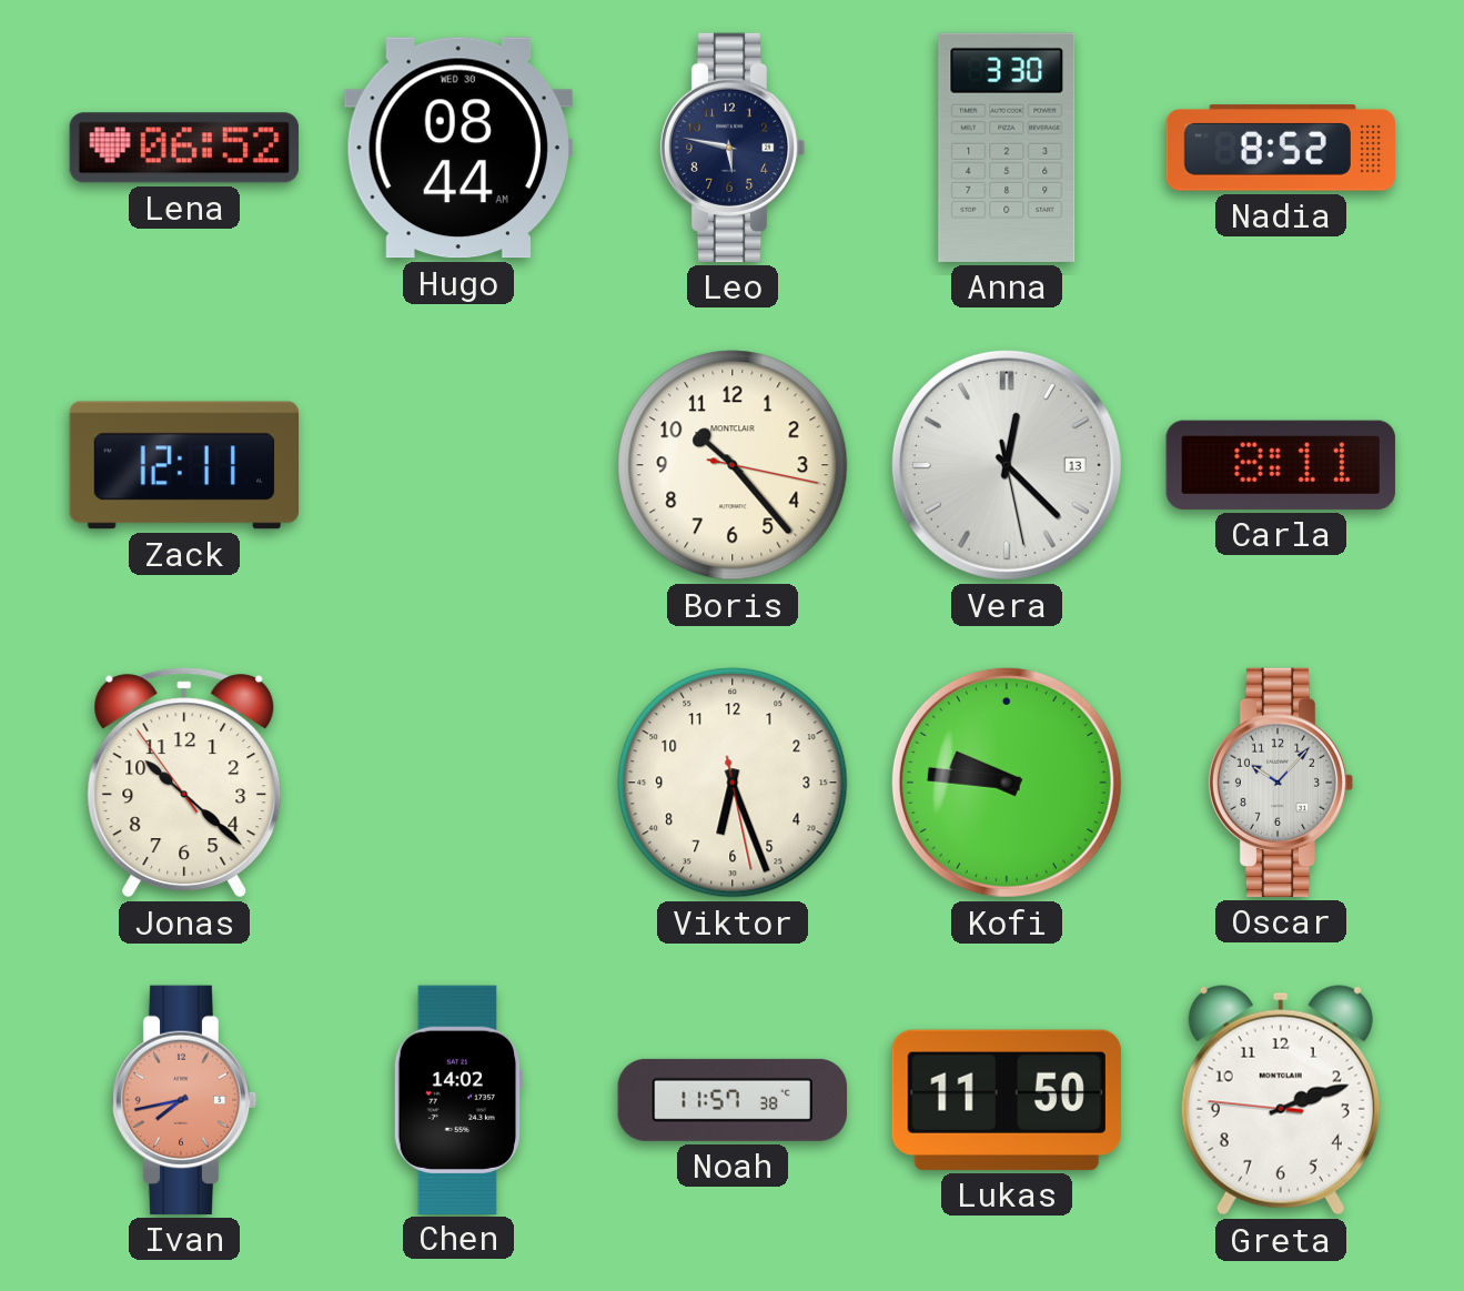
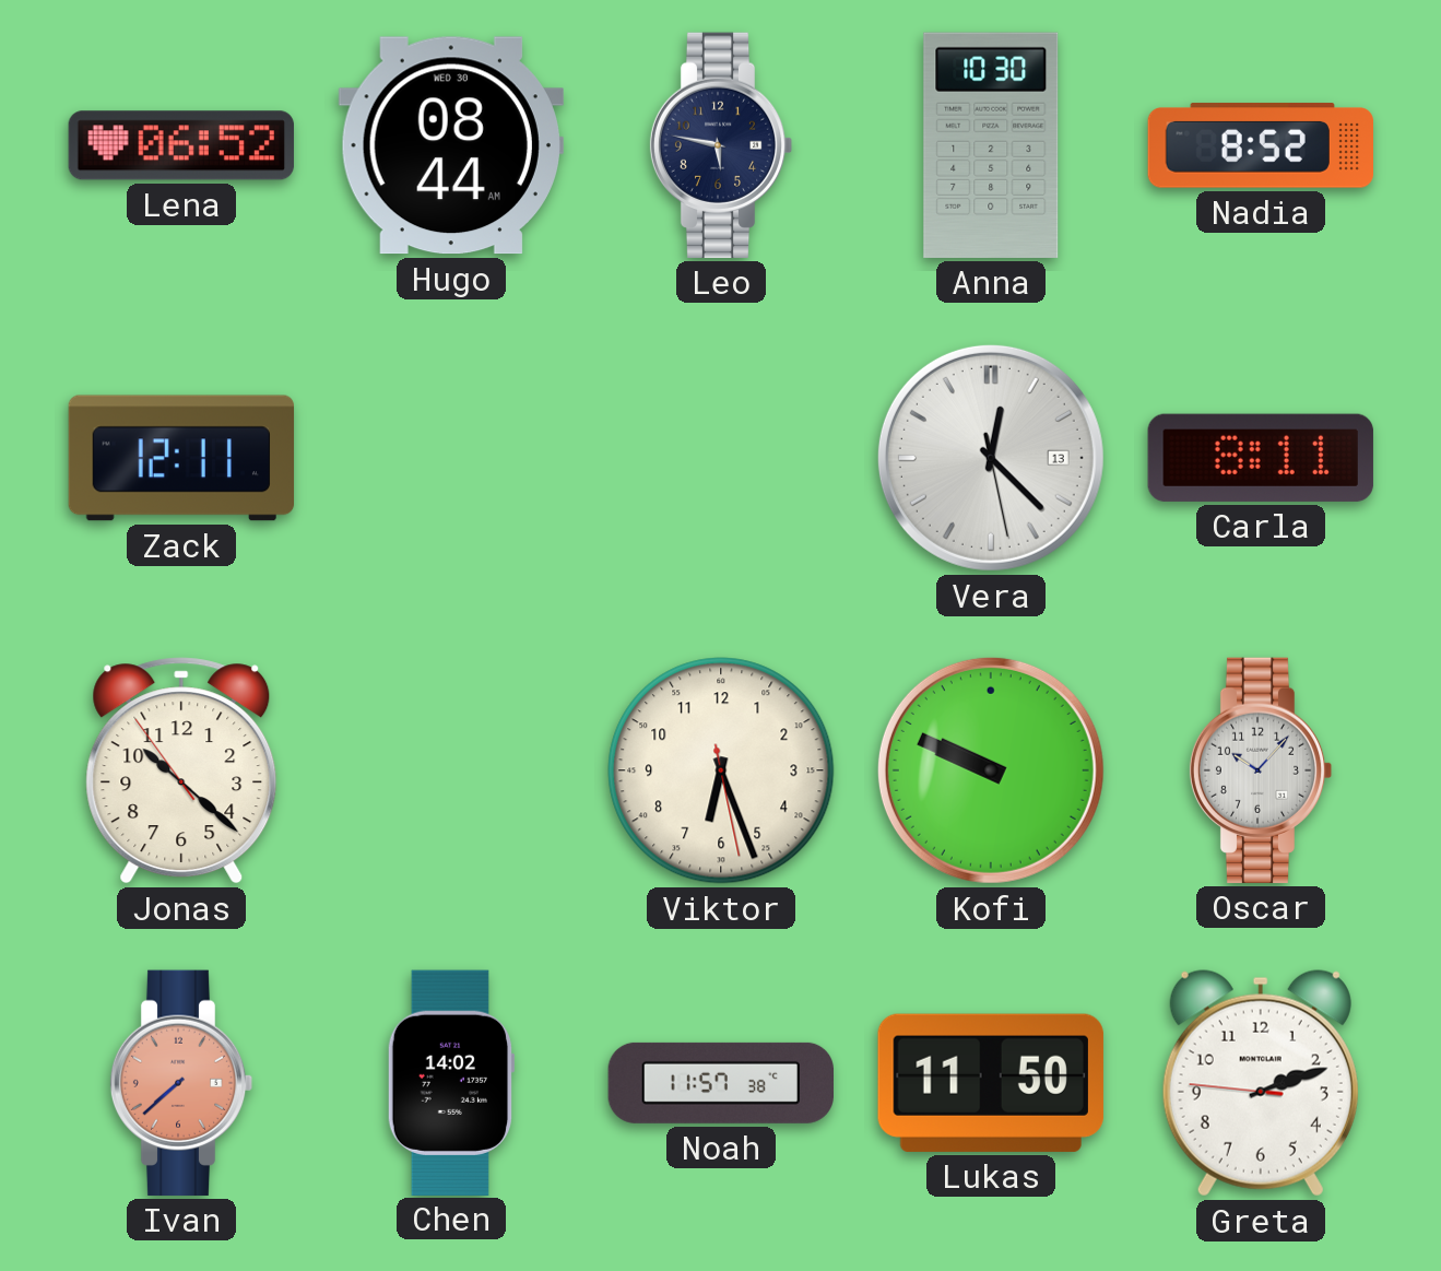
Anna: 3:30 -> 10:30 (991, 145)
Boris: 10:23 -> none (733, 465)
Kofi: 9:46 -> 9:49 (991, 770)
Ivan: 7:43 -> 7:38 (181, 1083)
